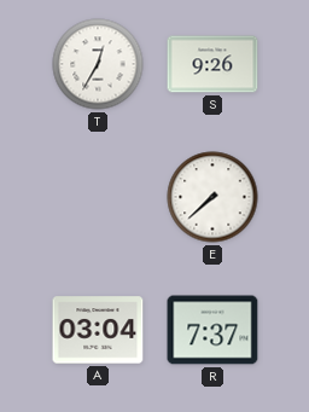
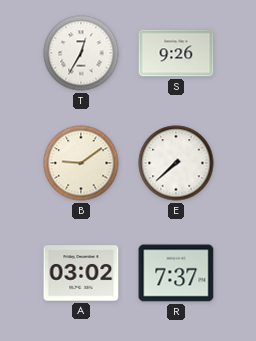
B: none -> 9:09 (81, 163)
A: 03:04 -> 03:02 (81, 273)
